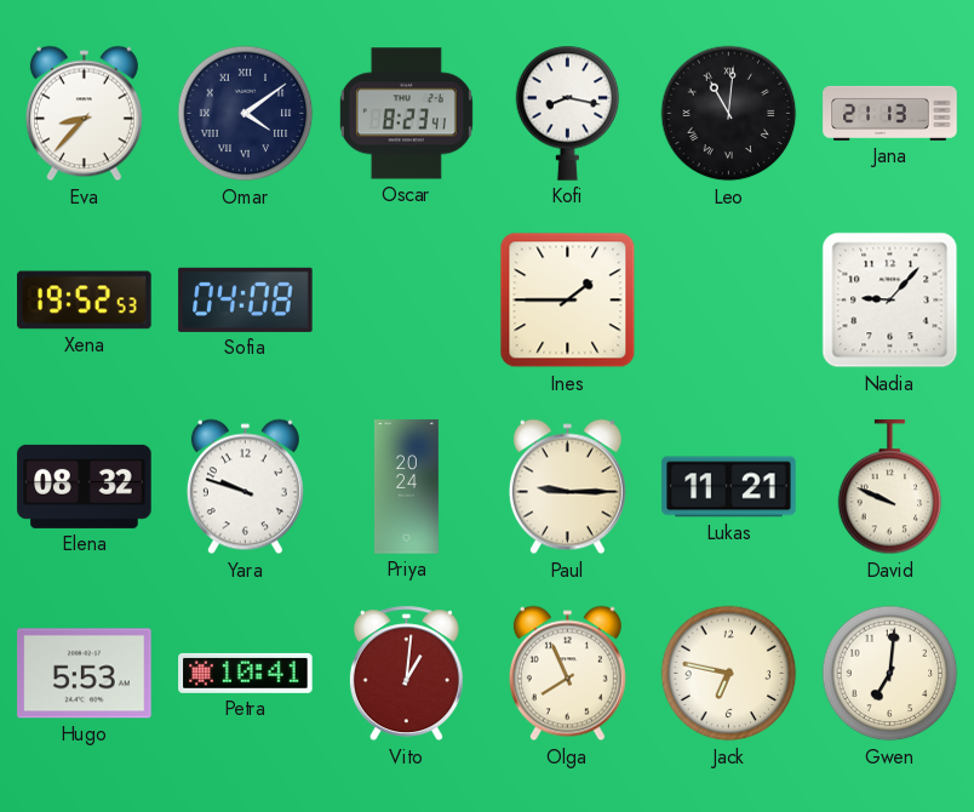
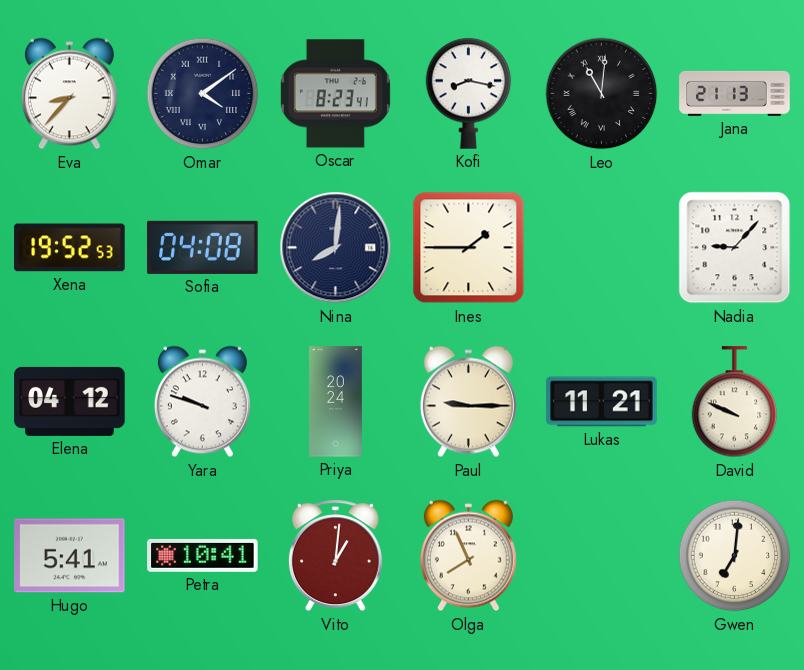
Nina: none -> 8:01 (336, 248)
Elena: 08:32 -> 04:12 (70, 401)
Hugo: 5:53 -> 5:41 (70, 556)
Jack: 6:47 -> none (729, 674)
